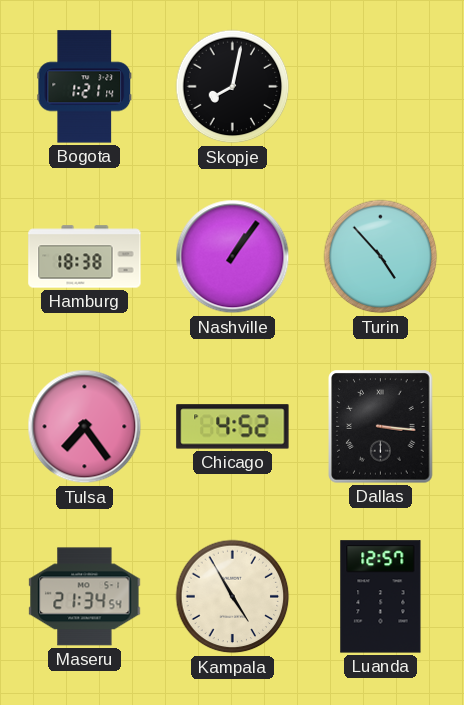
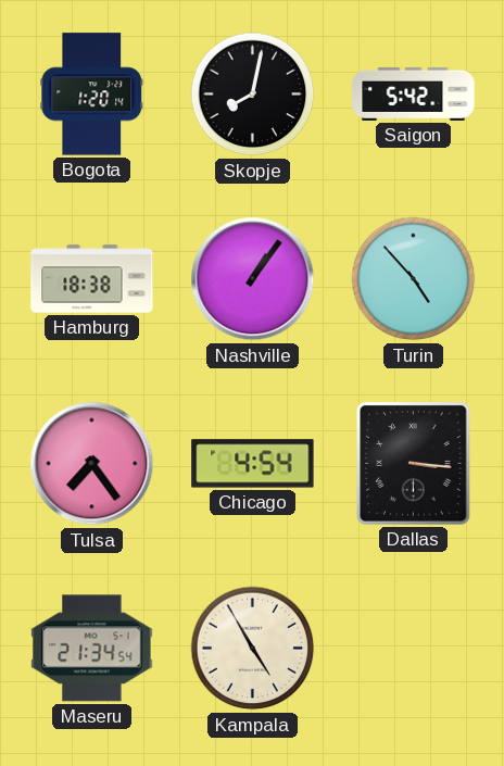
Bogota: 1:21 -> 1:20 (92, 95)
Saigon: none -> 5:42 (414, 93)
Chicago: 4:52 -> 4:54 (253, 464)
Luanda: 12:57 -> none (381, 597)
